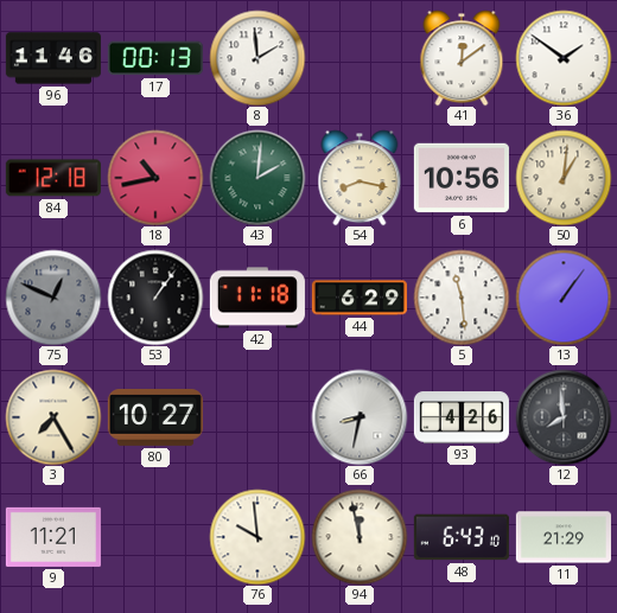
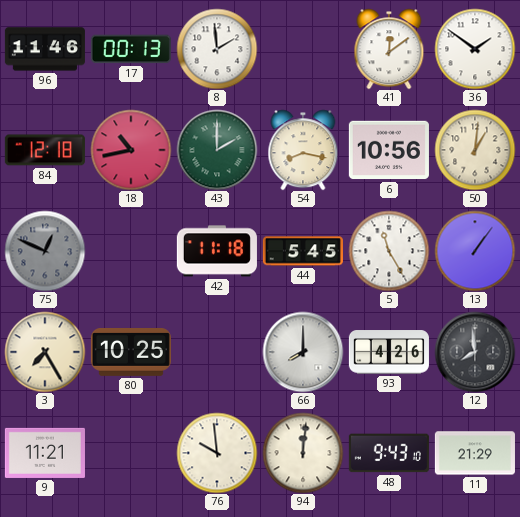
43: 2:01 -> 2:00 (217, 150)
53: 1:06 -> none (155, 298)
44: 6:29 -> 5:45 (303, 251)
5: 11:29 -> 11:25 (389, 251)
80: 10:27 -> 10:25 (131, 353)
66: 8:32 -> 8:00 (303, 352)
94: 11:58 -> 12:01 (303, 453)
48: 6:43 -> 9:43 (389, 453)
